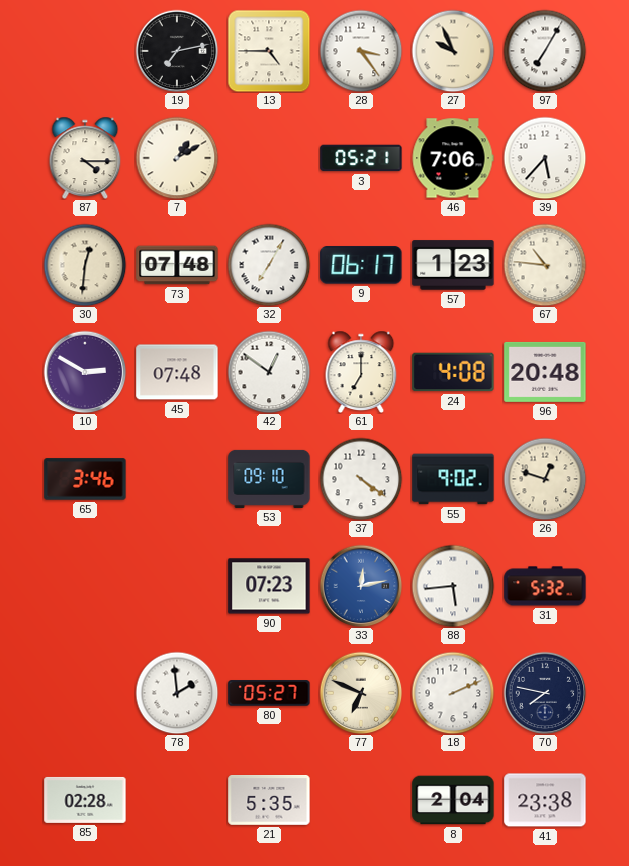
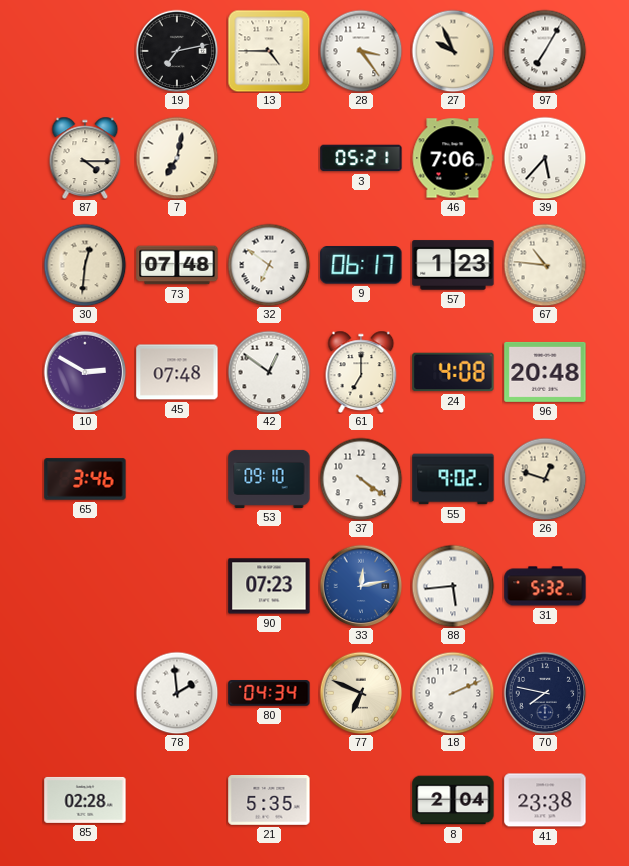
7: 1:10 -> 7:02 (177, 158)
32: 7:05 -> 6:51 (269, 265)
80: 05:27 -> 04:34 (269, 693)
